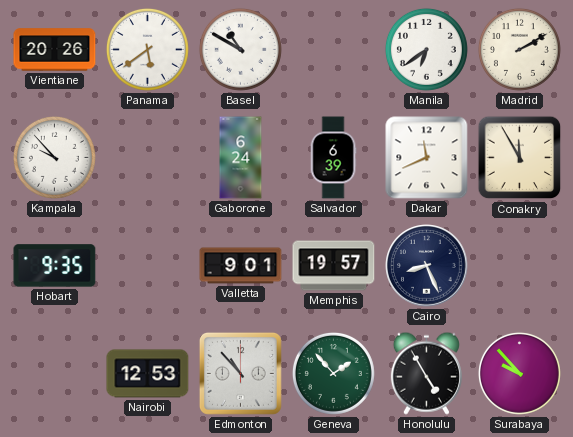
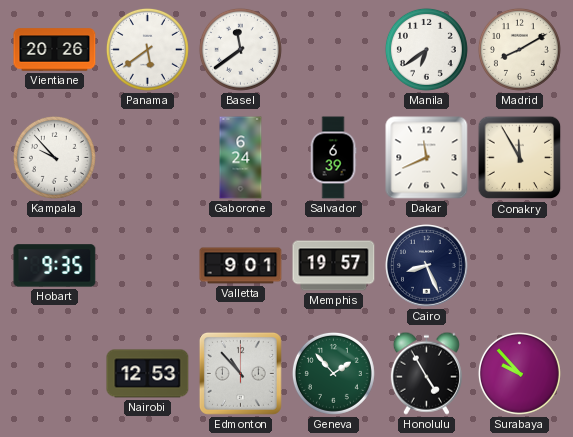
Basel: 10:50 -> 11:39 (240, 49)
Madrid: 2:10 -> 8:10 (519, 49)
